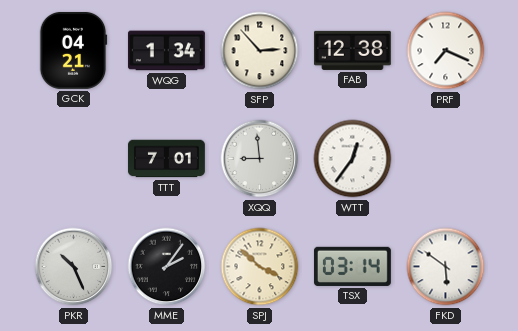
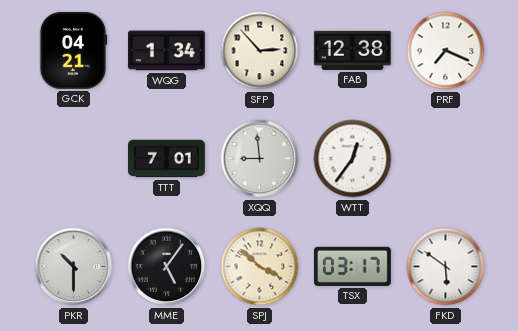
PKR: 10:26 -> 10:30 (74, 267)
MME: 2:06 -> 5:06 (167, 267)
TSX: 03:14 -> 03:17 (352, 266)
